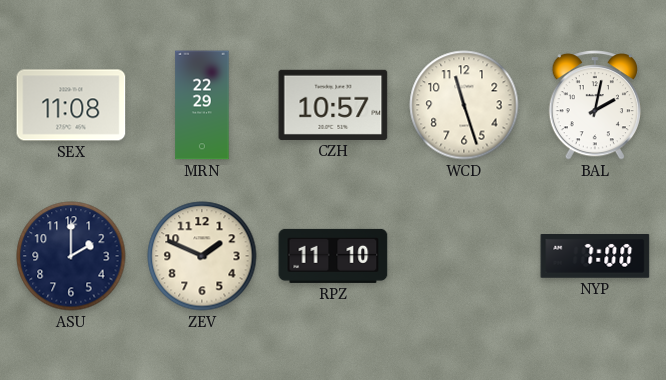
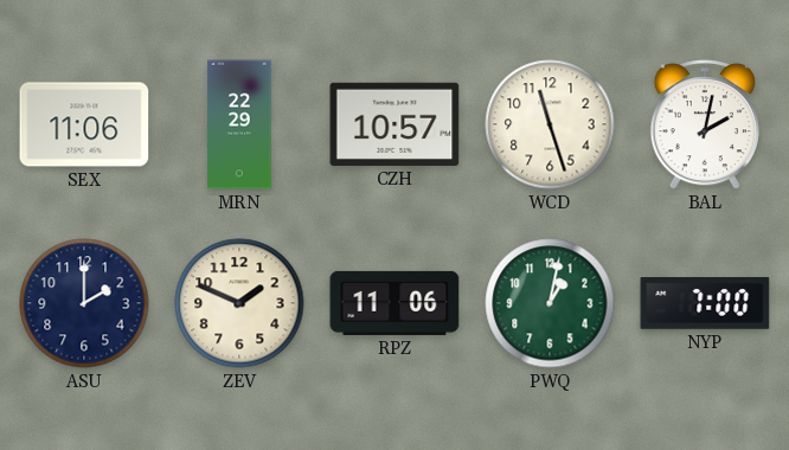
SEX: 11:08 -> 11:06 (84, 124)
RPZ: 11:10 -> 11:06 (394, 303)
PWQ: none -> 1:02 (550, 303)
